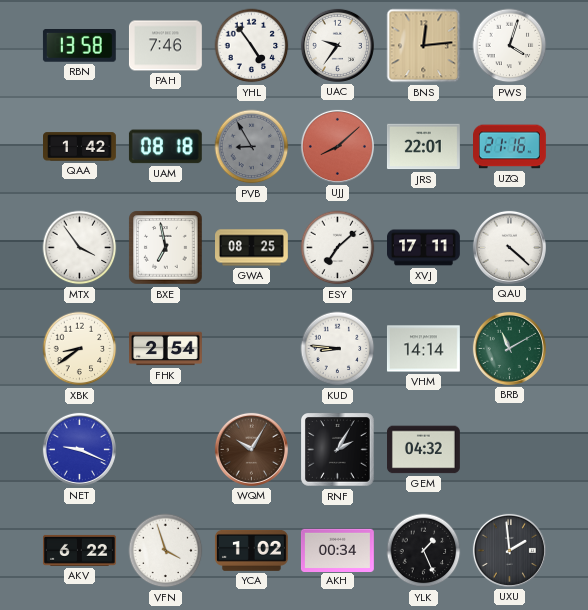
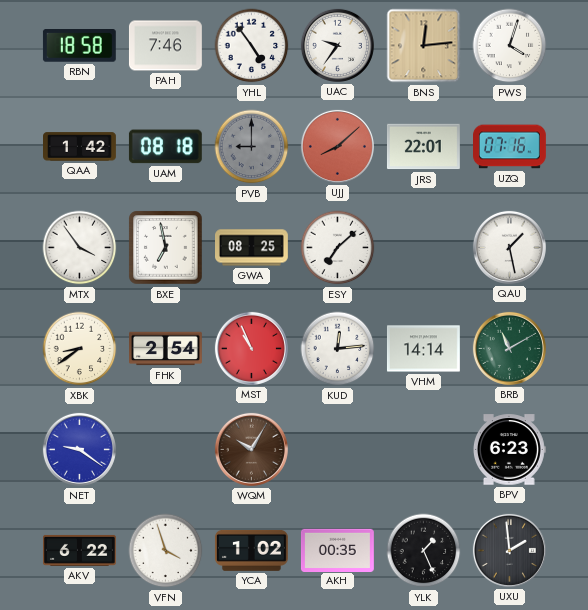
RBN: 13:58 -> 18:58 (79, 46)
PVB: 8:55 -> 9:00 (252, 147)
UZQ: 21:16 -> 07:16 (510, 147)
XVJ: 17:11 -> none (424, 248)
QAU: 4:22 -> 1:28 (509, 247)
MST: none -> 10:56 (251, 348)
KUD: 8:46 -> 12:14 (338, 349)
NET: 9:19 -> 9:21 (79, 449)
RNF: 2:05 -> none (338, 450)
GEM: 04:32 -> none (424, 450)
BPV: none -> 6:23 (509, 450)
AKH: 00:34 -> 00:35 (337, 550)
